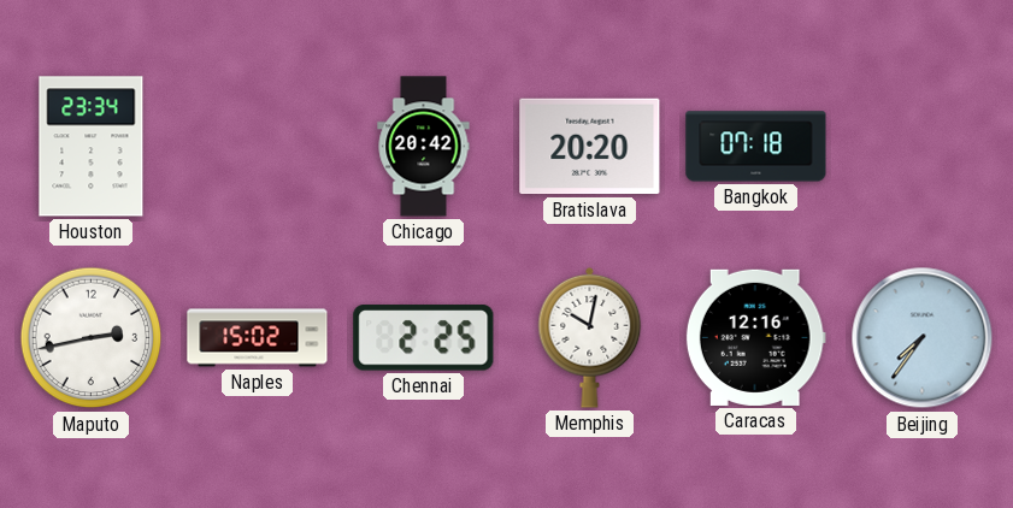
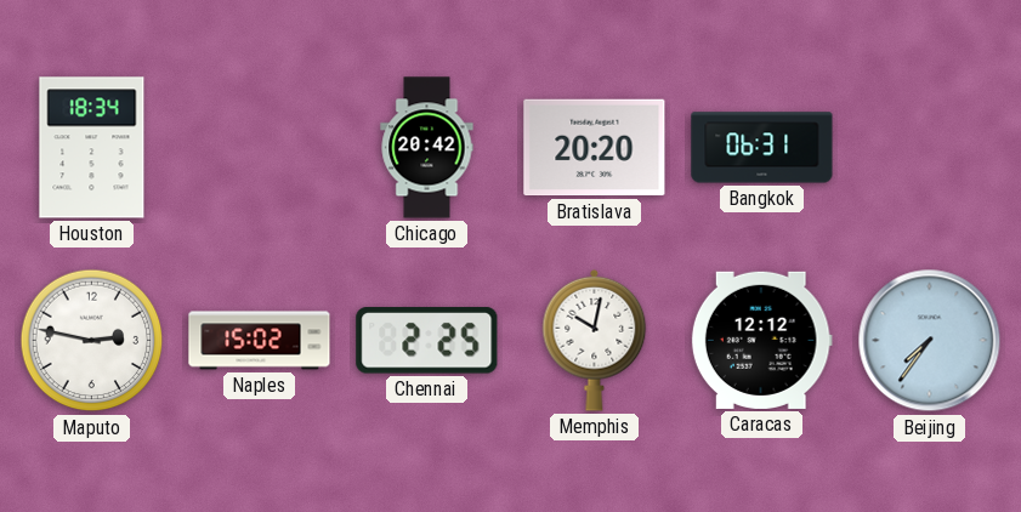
Houston: 23:34 -> 18:34 (92, 148)
Bangkok: 07:18 -> 06:31 (762, 148)
Maputo: 2:43 -> 2:47 (92, 341)
Caracas: 12:16 -> 12:12 (761, 340)
